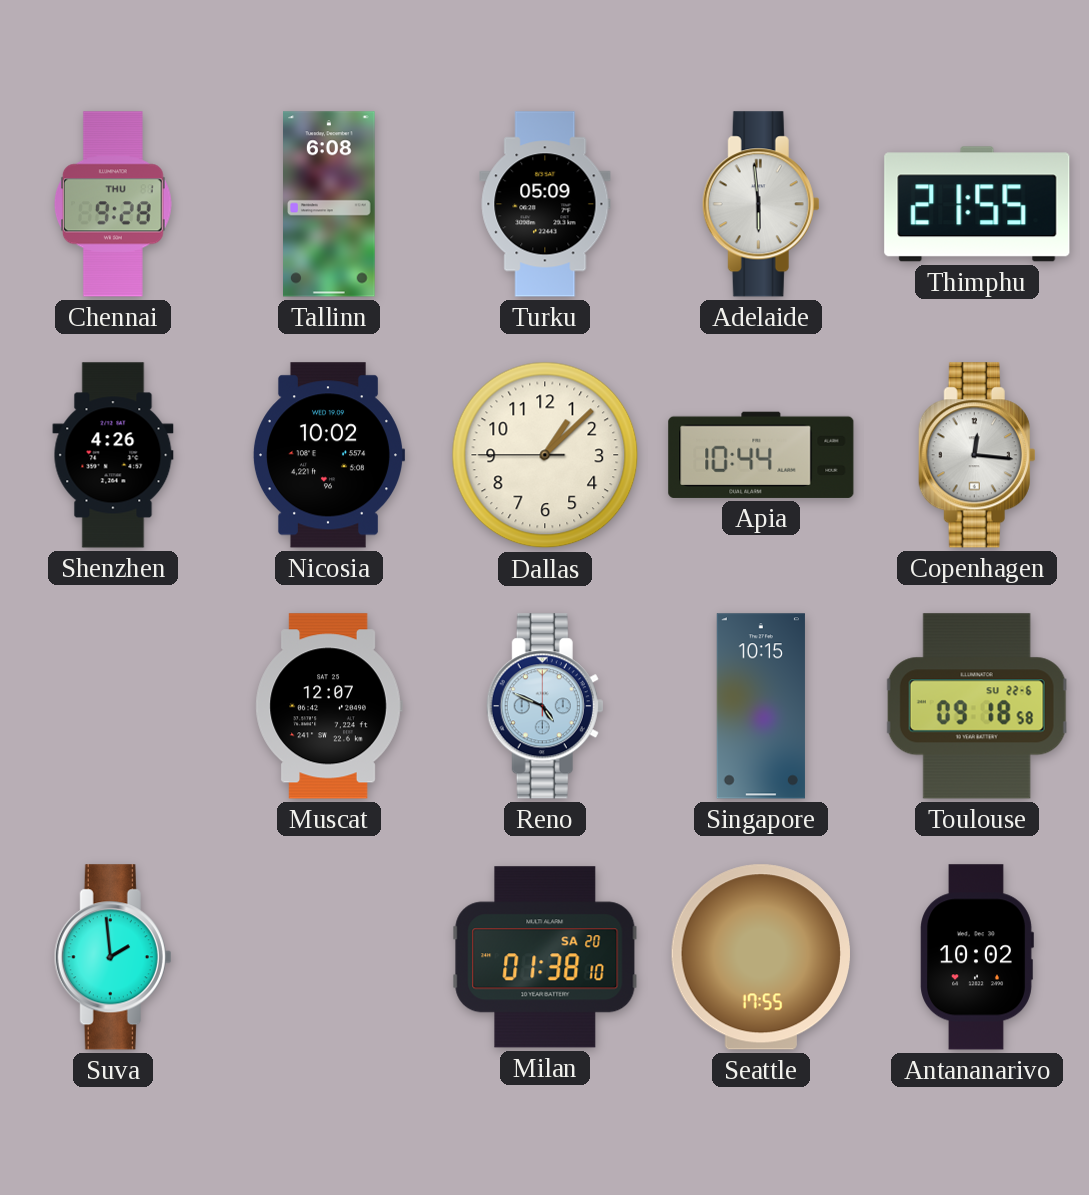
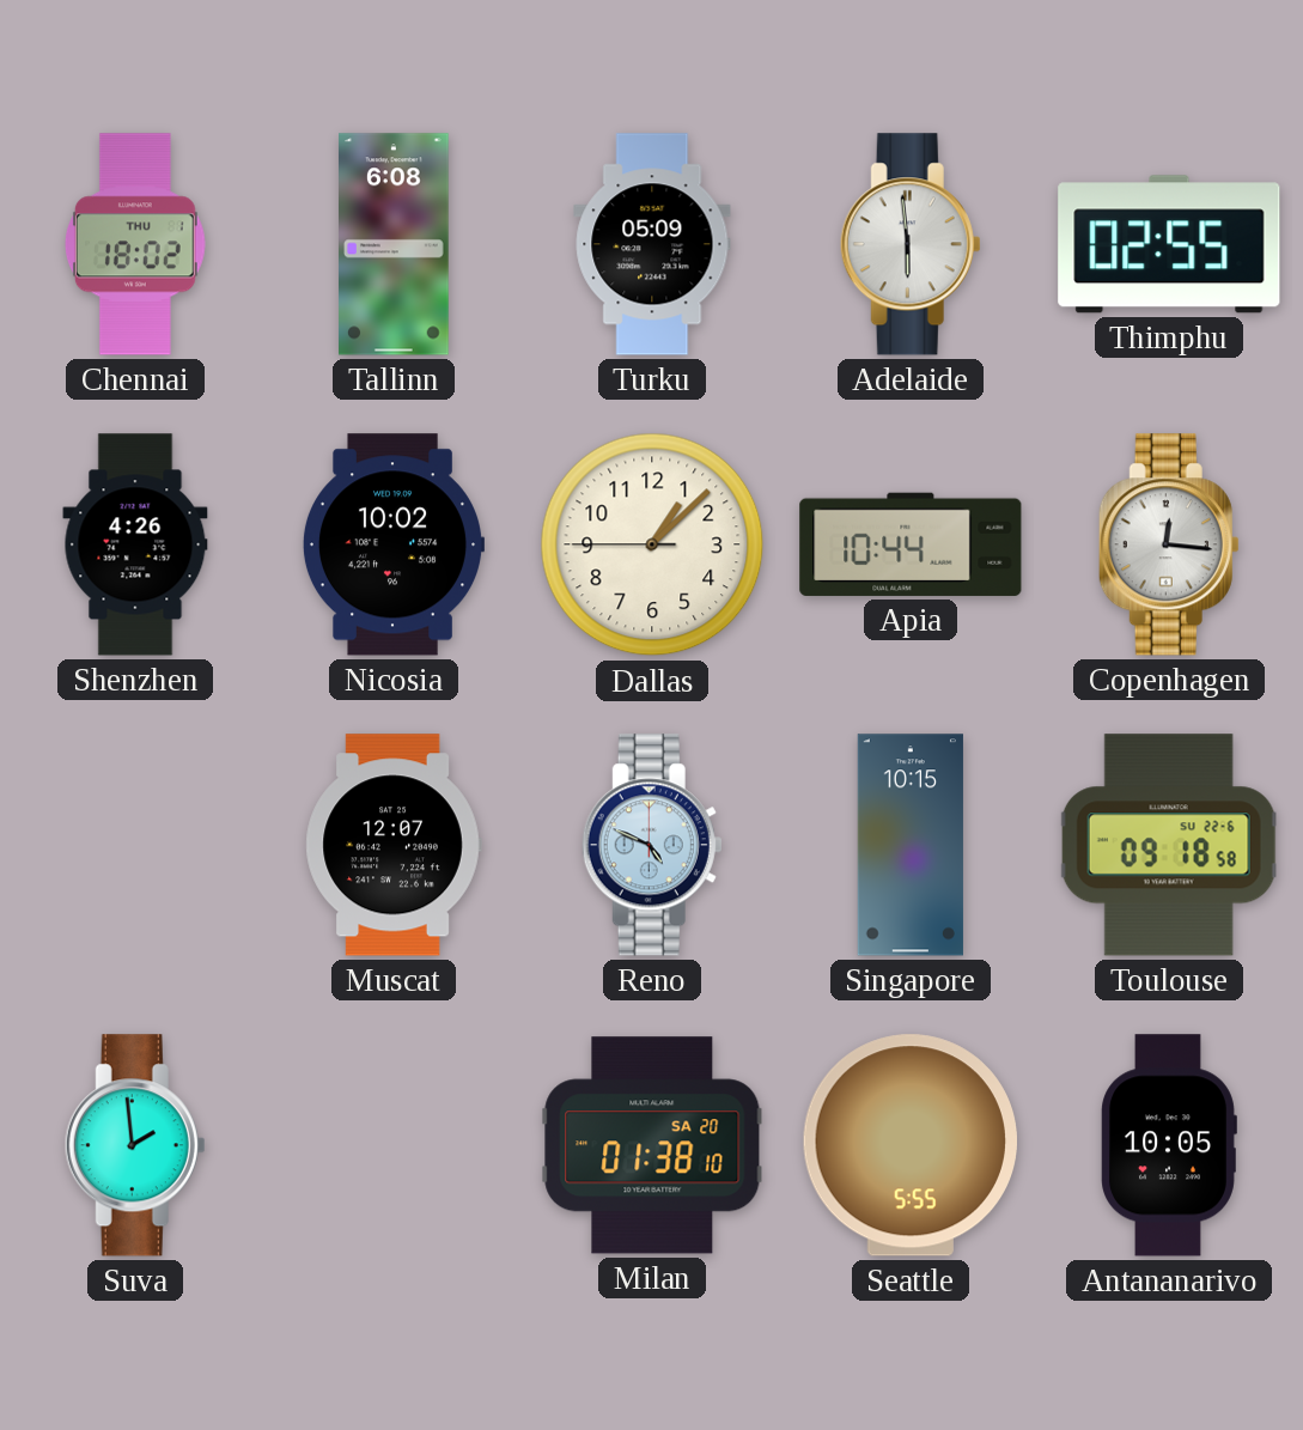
Chennai: 9:28 -> 18:02 (135, 244)
Thimphu: 21:55 -> 02:55 (1169, 244)
Seattle: 17:55 -> 5:55 (911, 1145)
Antananarivo: 10:02 -> 10:05 (1169, 1145)
